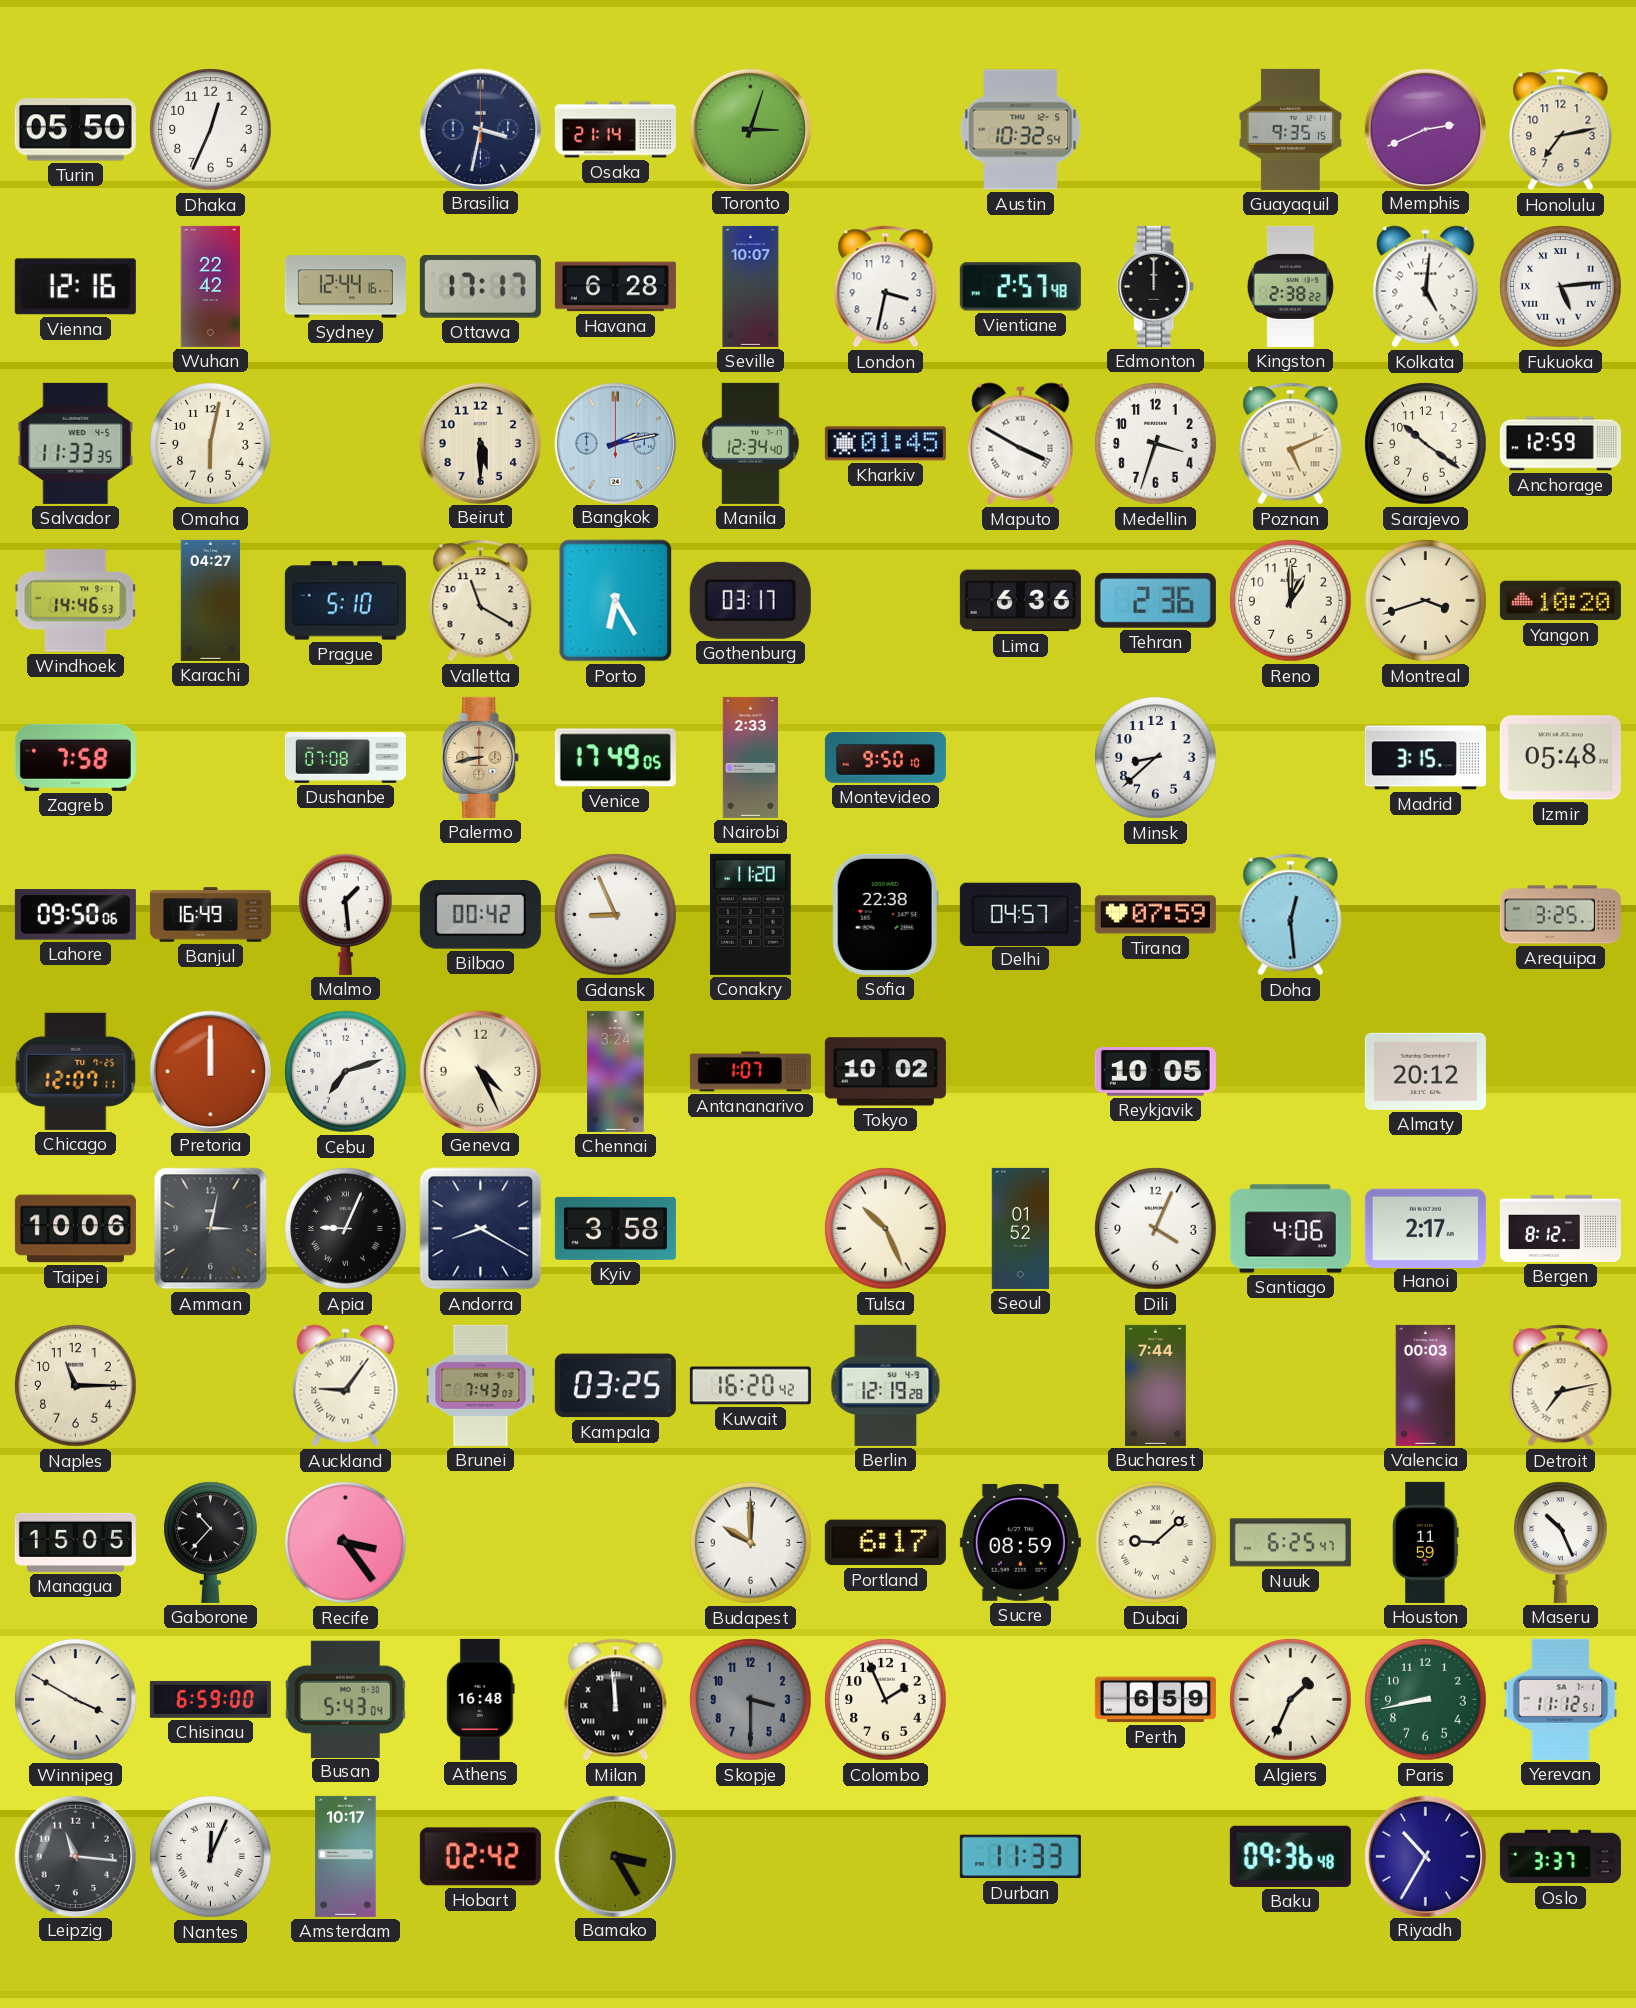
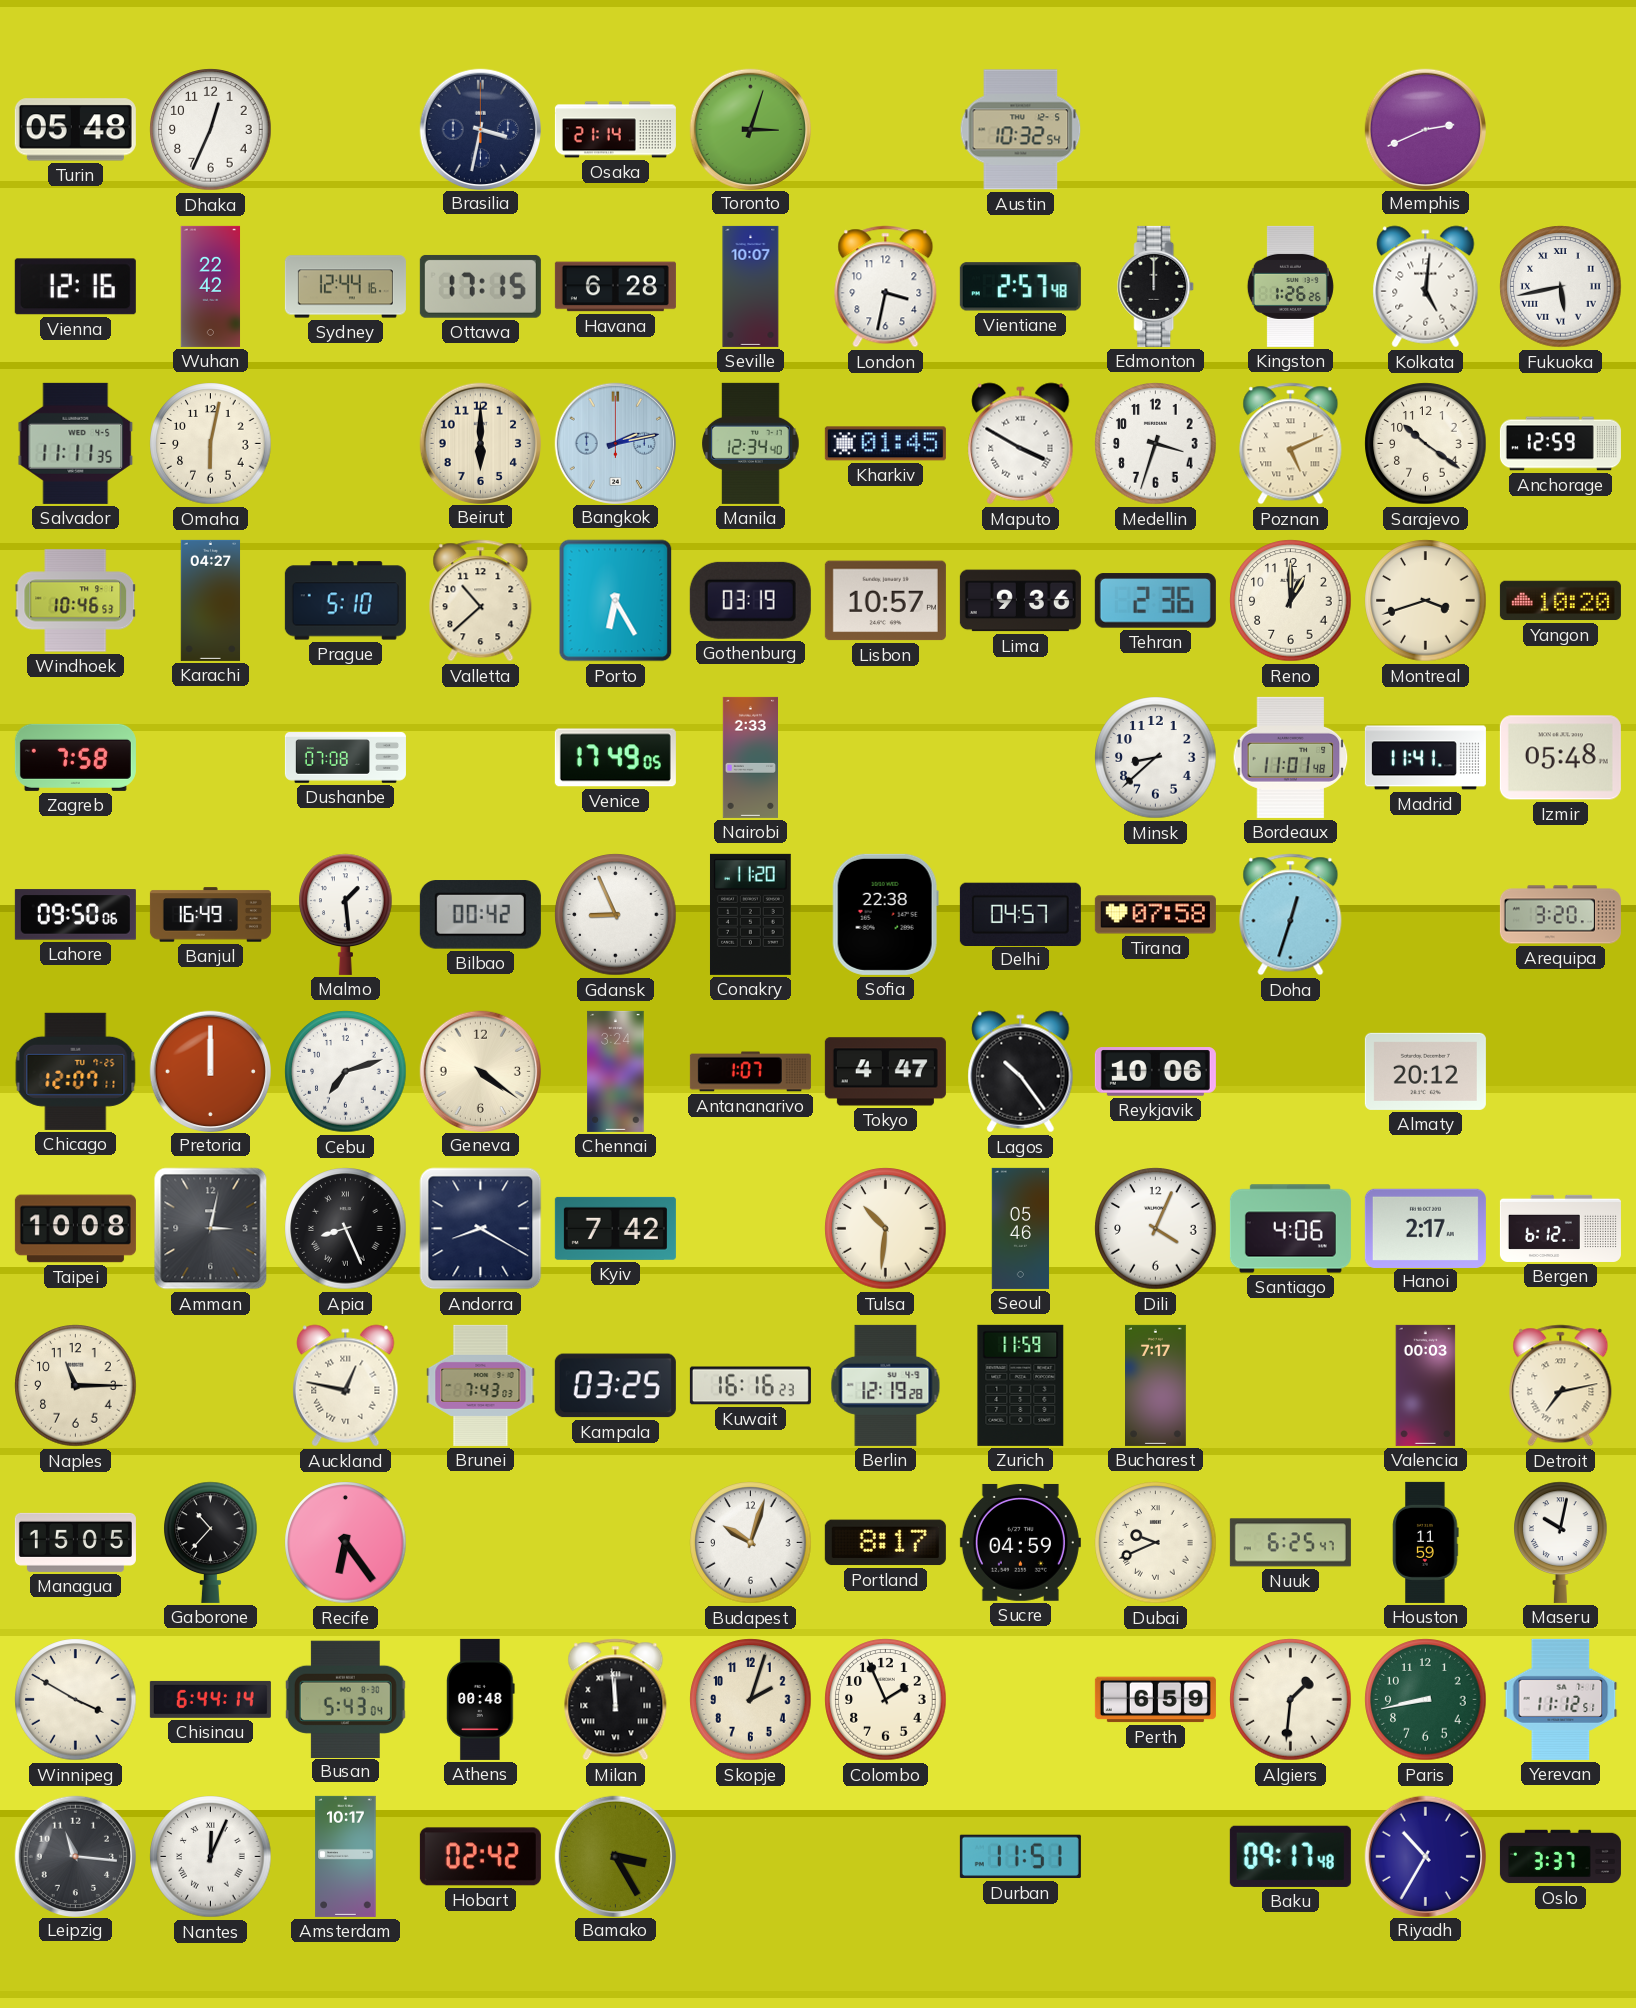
Turin: 05:50 -> 05:48 (75, 130)
Guayaquil: 9:35 -> none (1290, 129)
Honolulu: 7:13 -> none (1561, 130)
Ottawa: 17:17 -> 17:15 (480, 286)
Kingston: 2:38 -> 1:26 (1290, 286)
Fukuoka: 5:14 -> 5:43 (1561, 287)
Salvador: 11:33 -> 11:11 (76, 443)
Beirut: 5:30 -> 6:00 (480, 443)
Windhoek: 14:46 -> 10:46 (76, 601)
Valletta: 11:20 -> 10:38 (481, 601)
Gothenburg: 03:17 -> 03:19 (750, 600)
Lisbon: none -> 10:57 (885, 601)
Lima: 6:36 -> 9:36 (1020, 601)
Palermo: 8:43 -> none (481, 757)
Montevideo: 9:50 -> none (885, 758)
Bordeaux: none -> 11:01 (1291, 757)
Madrid: 3:15 -> 11:41 (1425, 758)
Tirana: 07:59 -> 07:58 (1155, 915)
Doha: 12:29 -> 12:33 (1291, 915)
Arequipa: 3:25 -> 3:20 (1560, 915)
Geneva: 4:26 -> 4:21 (480, 1071)
Tokyo: 10:02 -> 4:47 (885, 1072)
Lagos: none -> 10:24 (1021, 1072)
Reykjavik: 10:05 -> 10:06 (1155, 1072)
Taipei: 10:06 -> 10:08 (75, 1229)
Apia: 9:04 -> 8:26 (346, 1229)
Kyiv: 3:58 -> 7:42 (615, 1228)
Tulsa: 10:26 -> 10:31 (886, 1229)
Seoul: 01:52 -> 05:46 (1021, 1228)
Bergen: 8:12 -> 6:12 (1560, 1228)
Auckland: 9:06 -> 12:47 (346, 1386)
Kuwait: 16:20 -> 16:16 (750, 1386)
Zurich: none -> 11:59 (1021, 1385)
Bucharest: 7:44 -> 7:17 (1156, 1385)
Recife: 3:24 -> 6:24 (346, 1543)
Budapest: 10:00 -> 10:03 (751, 1543)
Portland: 6:17 -> 8:17 (885, 1543)
Sucre: 08:59 -> 04:59 (1020, 1542)
Dubai: 9:08 -> 9:41 (1156, 1543)
Maseru: 10:26 -> 10:02 (1561, 1542)
Chisinau: 6:59 -> 6:44 (210, 1699)
Athens: 16:48 -> 00:48 (481, 1699)
Skopje: 3:30 -> 2:03 (751, 1700)
Skopje dial: grey -> cream (751, 1700)
Algiers: 1:34 -> 1:31 (1291, 1700)
Durban: 11:33 -> 11:51 (1020, 1857)
Baku: 09:36 -> 09:17 (1290, 1856)
